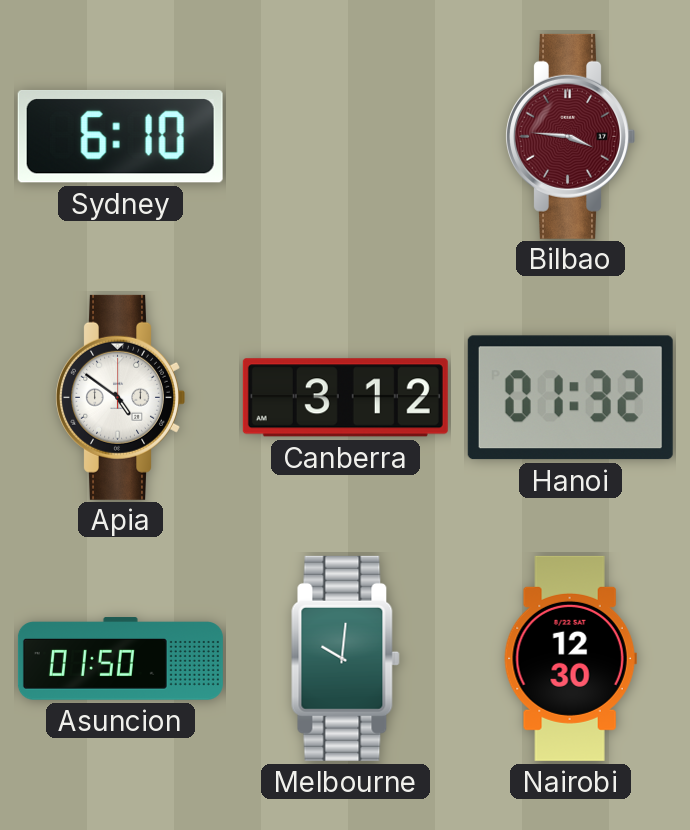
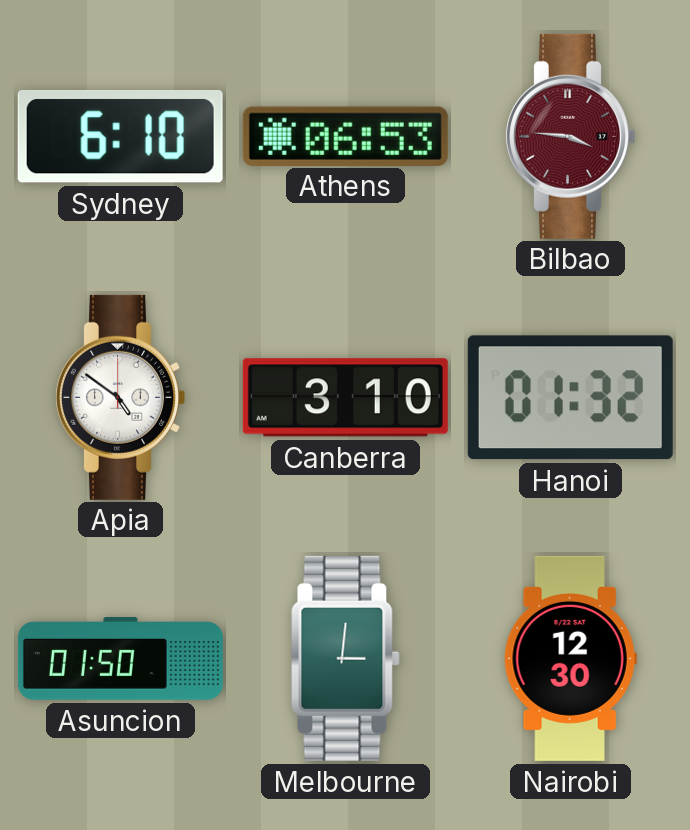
Athens: none -> 06:53 (345, 136)
Canberra: 3:12 -> 3:10 (345, 398)
Melbourne: 10:01 -> 3:01 (346, 658)
